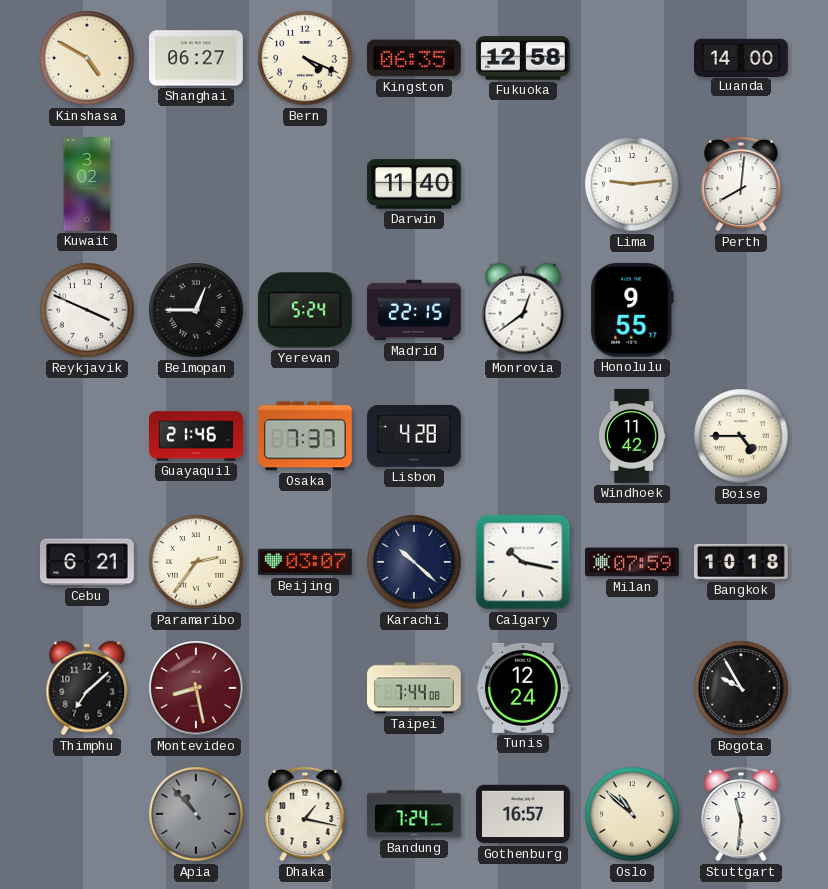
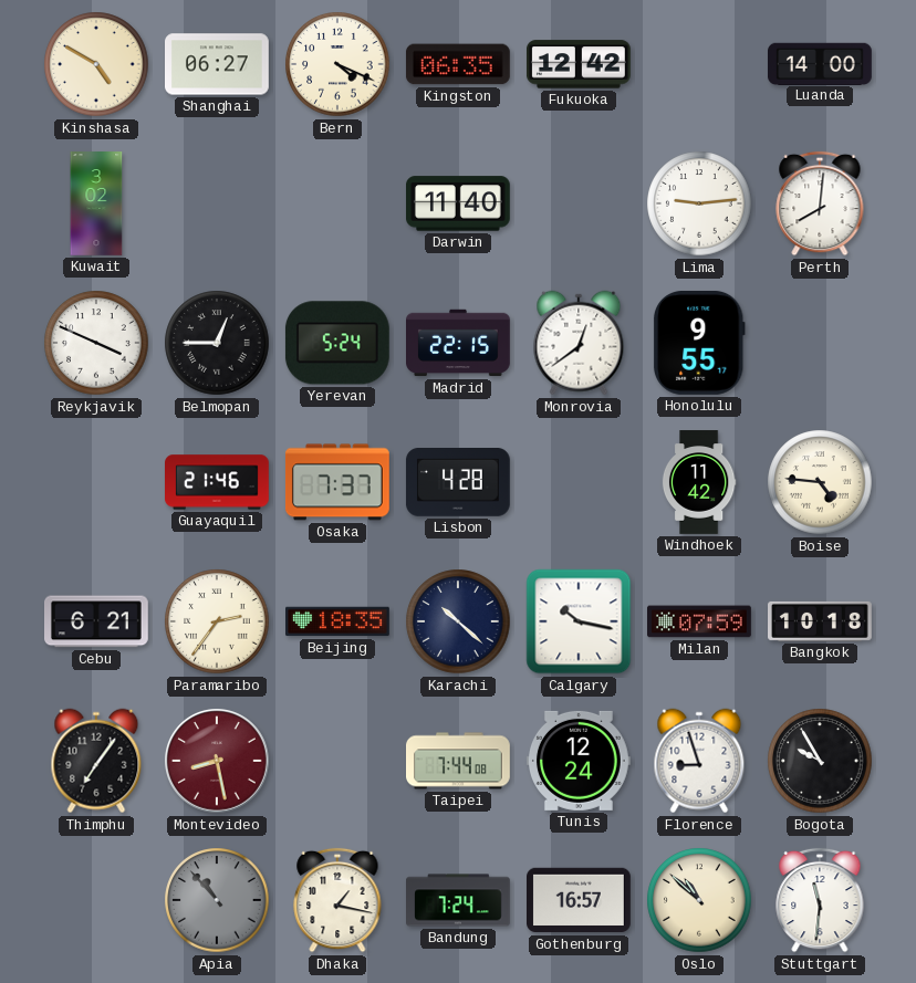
Fukuoka: 12:58 -> 12:42 (580, 64)
Boise: 4:45 -> 4:46 (820, 482)
Beijing: 03:07 -> 18:35 (339, 621)
Thimphu: 7:08 -> 7:06 (96, 761)
Florence: none -> 8:57 (699, 761)
